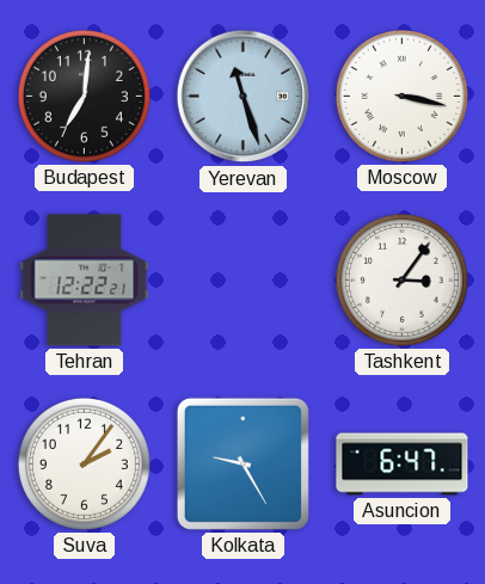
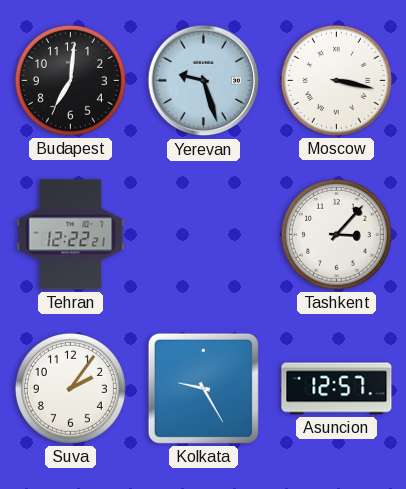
Yerevan: 11:27 -> 9:27 (204, 81)
Tashkent: 3:06 -> 3:07 (336, 234)
Asuncion: 6:47 -> 12:57 (337, 389)
